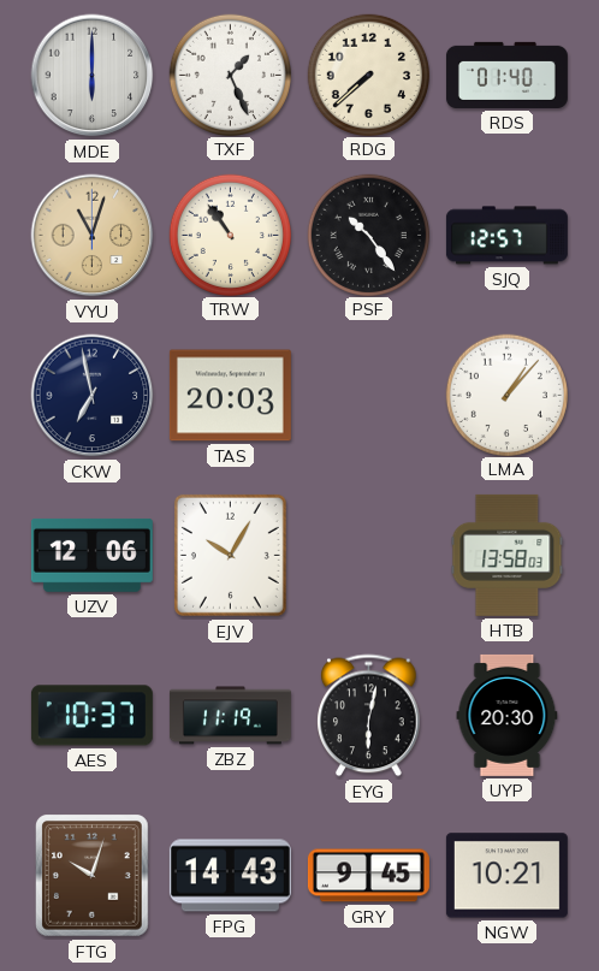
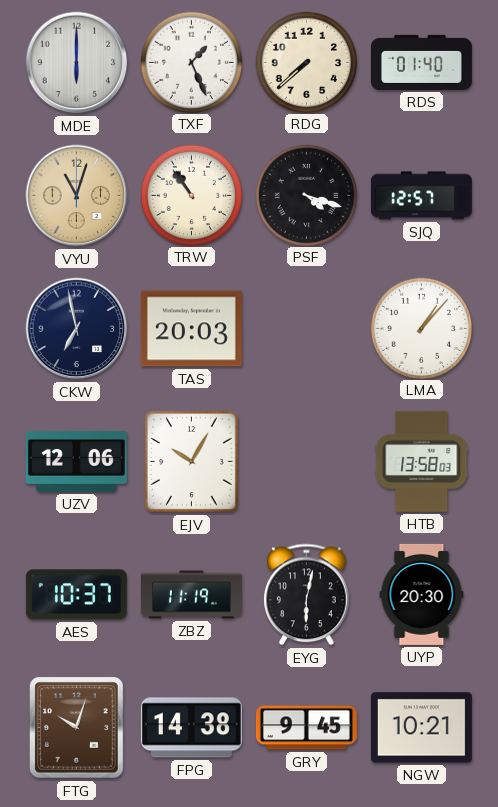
PSF: 10:24 -> 4:18 (306, 195)
FPG: 14:43 -> 14:38 (191, 728)
